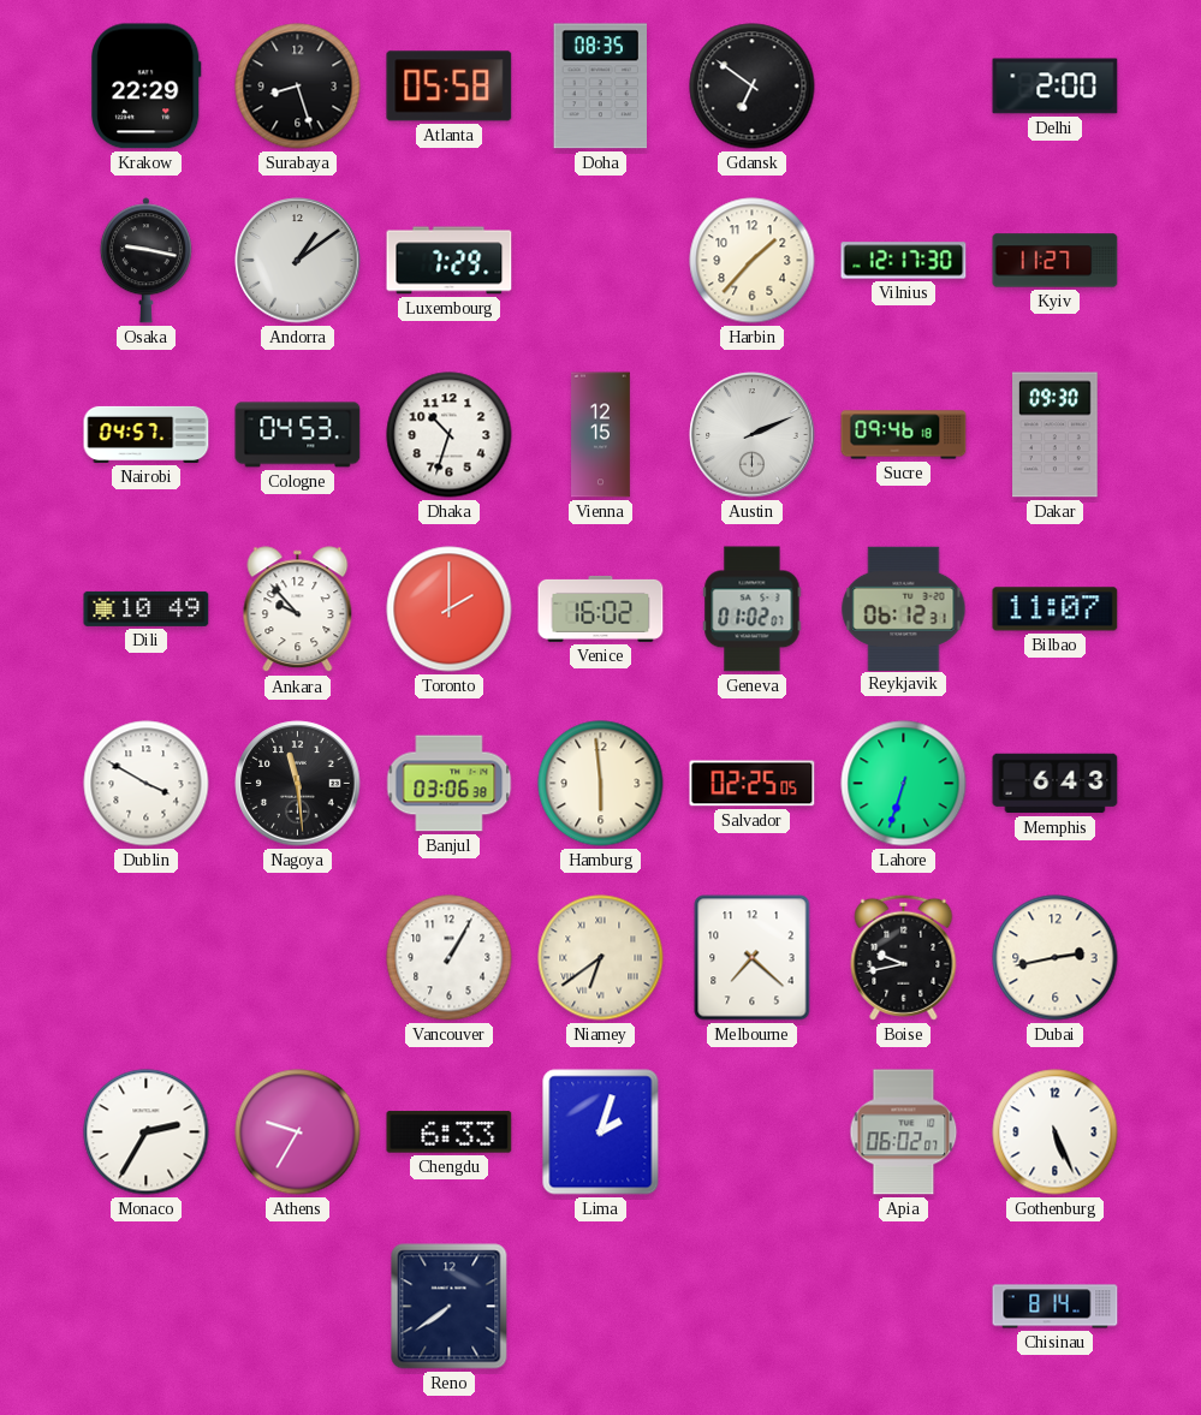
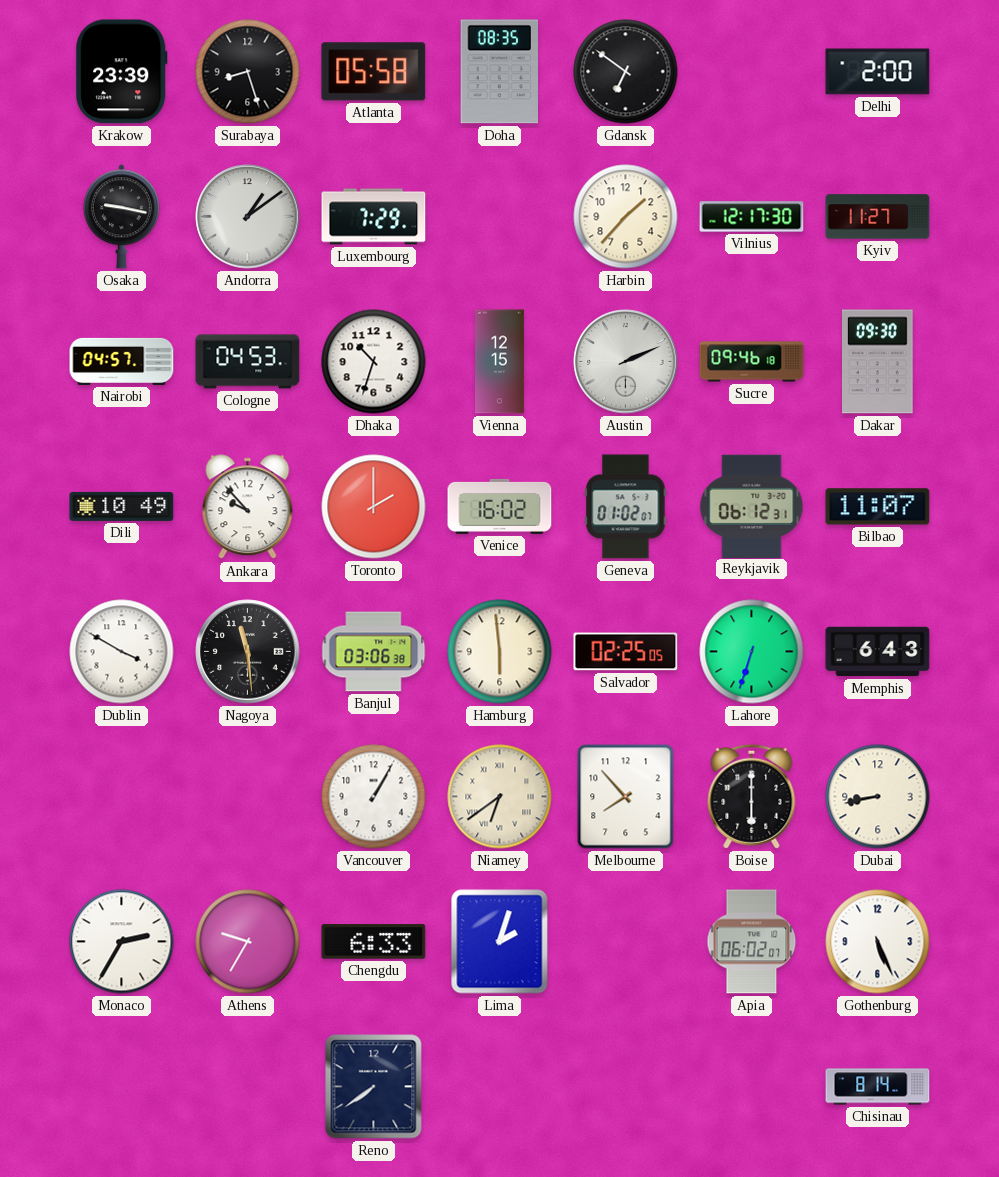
Krakow: 22:29 -> 23:39 (122, 72)
Melbourne: 7:22 -> 7:53 (626, 797)
Boise: 9:43 -> 6:00 (752, 796)
Dubai: 2:43 -> 8:43 (878, 797)
